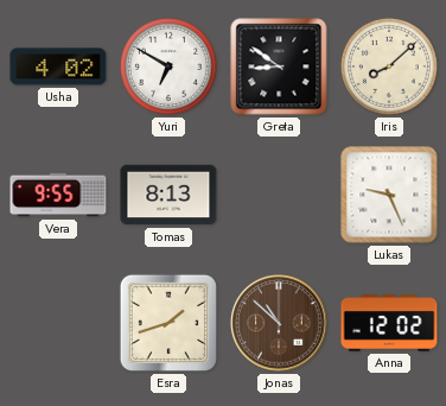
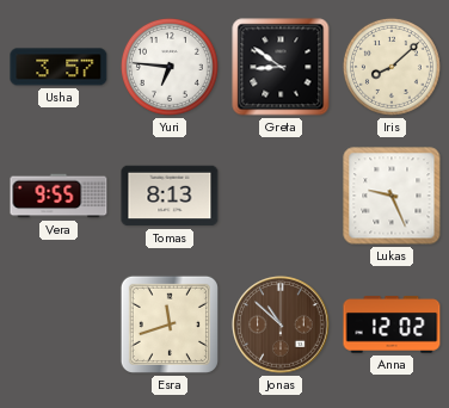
Usha: 4:02 -> 3:57 (59, 67)
Yuri: 6:50 -> 6:46 (170, 67)
Esra: 1:42 -> 11:42 (170, 324)
